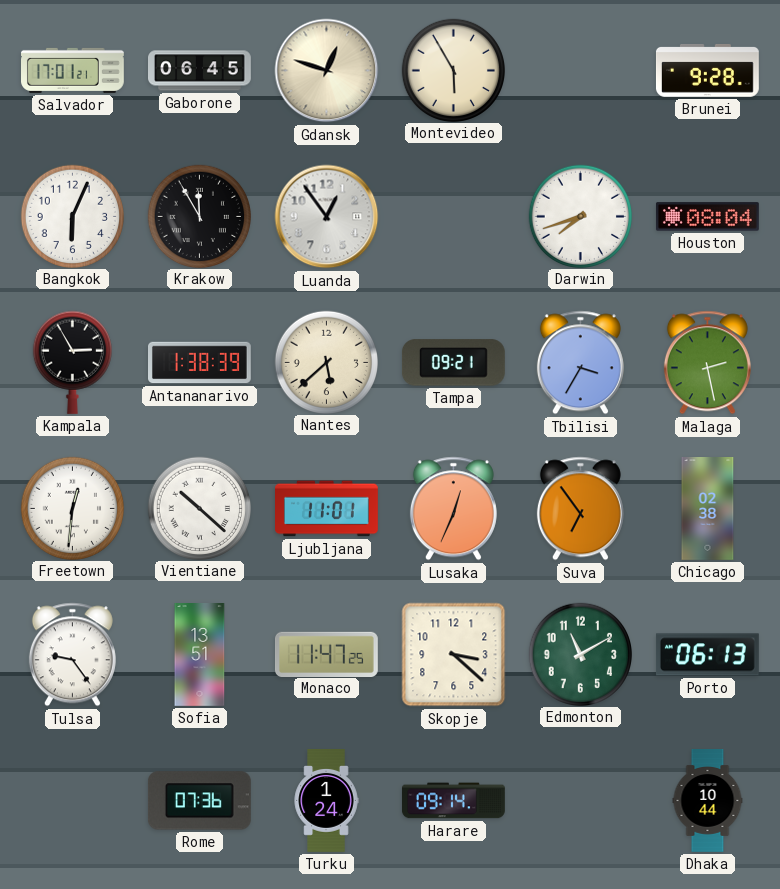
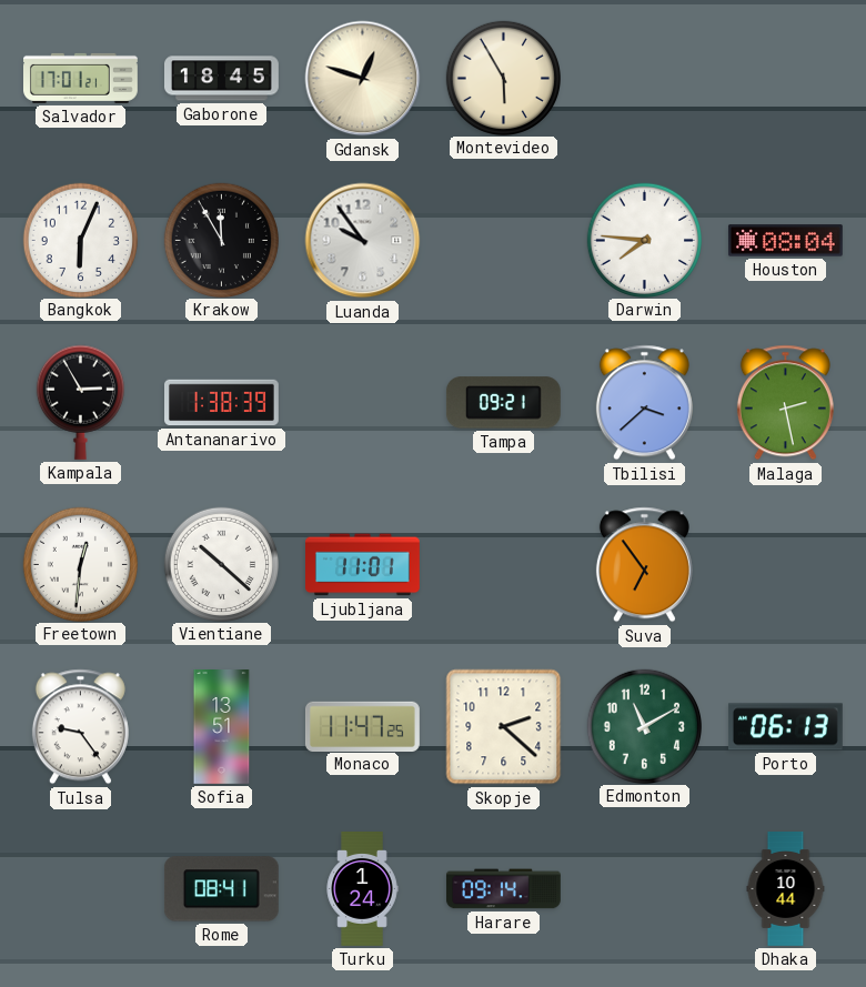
Gaborone: 06:45 -> 18:45 (222, 79)
Brunei: 9:28 -> none (707, 70)
Luanda: 12:54 -> 9:54 (363, 241)
Darwin: 7:42 -> 7:46 (644, 240)
Nantes: 5:38 -> none (326, 362)
Tbilisi: 3:35 -> 3:38 (644, 403)
Lusaka: 12:34 -> none (453, 509)
Chicago: 02:38 -> none (708, 509)
Skopje: 3:22 -> 2:22 (504, 727)
Rome: 07:36 -> 08:41 (221, 889)
